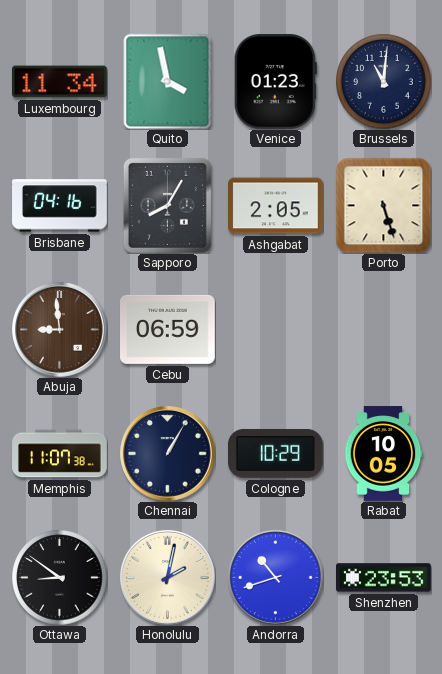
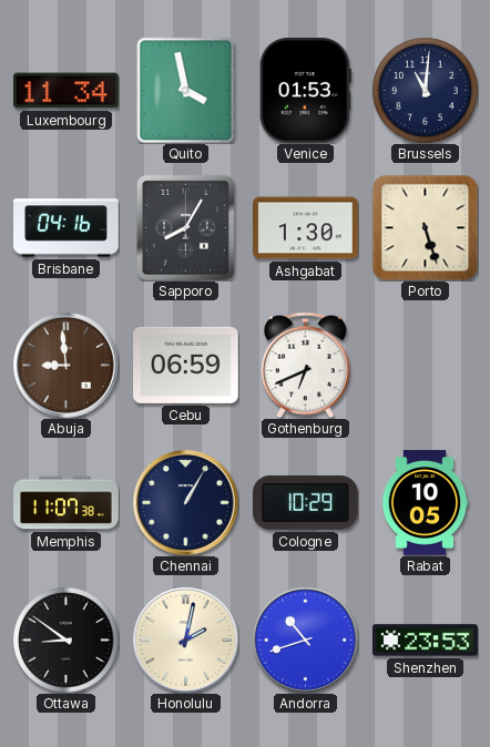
Venice: 01:23 -> 01:53 (305, 91)
Ashgabat: 2:05 -> 1:30 (306, 228)
Gothenburg: none -> 6:41 (305, 365)
